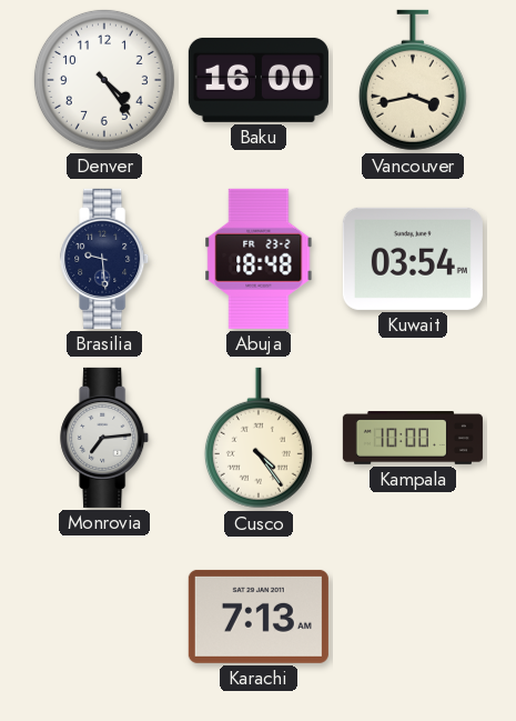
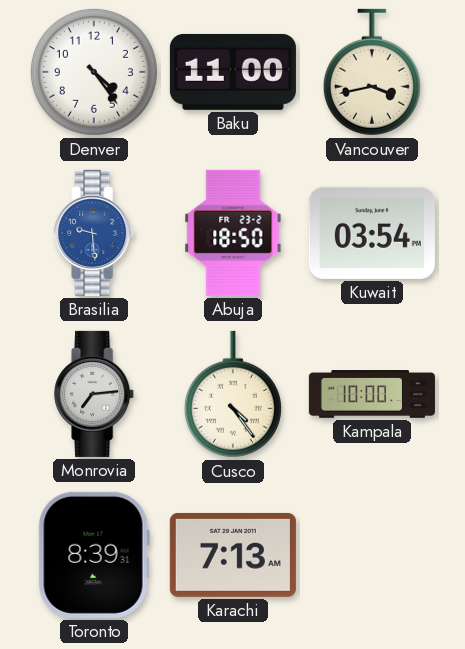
Baku: 16:00 -> 11:00 (233, 72)
Brasilia dial: navy -> blue (95, 233)
Abuja: 18:48 -> 18:50 (233, 233)
Toronto: none -> 8:39 (94, 555)
